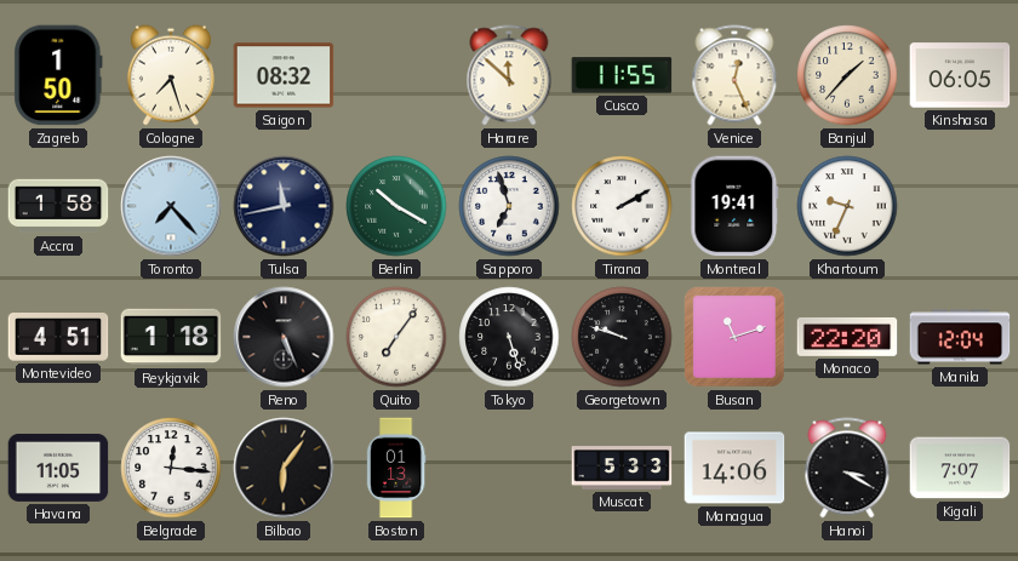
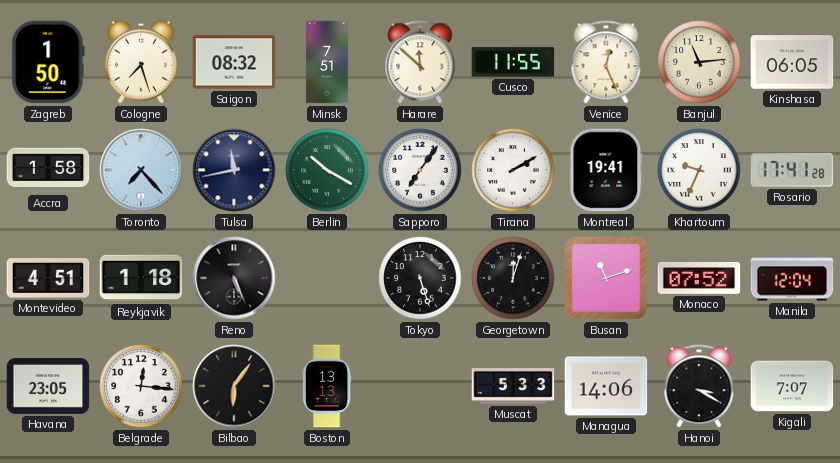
Minsk: none -> 7:51 (327, 62)
Banjul: 1:37 -> 11:14 (699, 62)
Sapporo: 6:57 -> 7:06 (420, 170)
Rosario: none -> 17:41 (792, 171)
Quito: 7:06 -> none (396, 337)
Georgetown: 9:48 -> 12:03 (513, 278)
Monaco: 22:20 -> 07:52 (699, 278)
Havana: 11:05 -> 23:05 (48, 386)
Boston: 01:13 -> 13:13 (327, 386)
